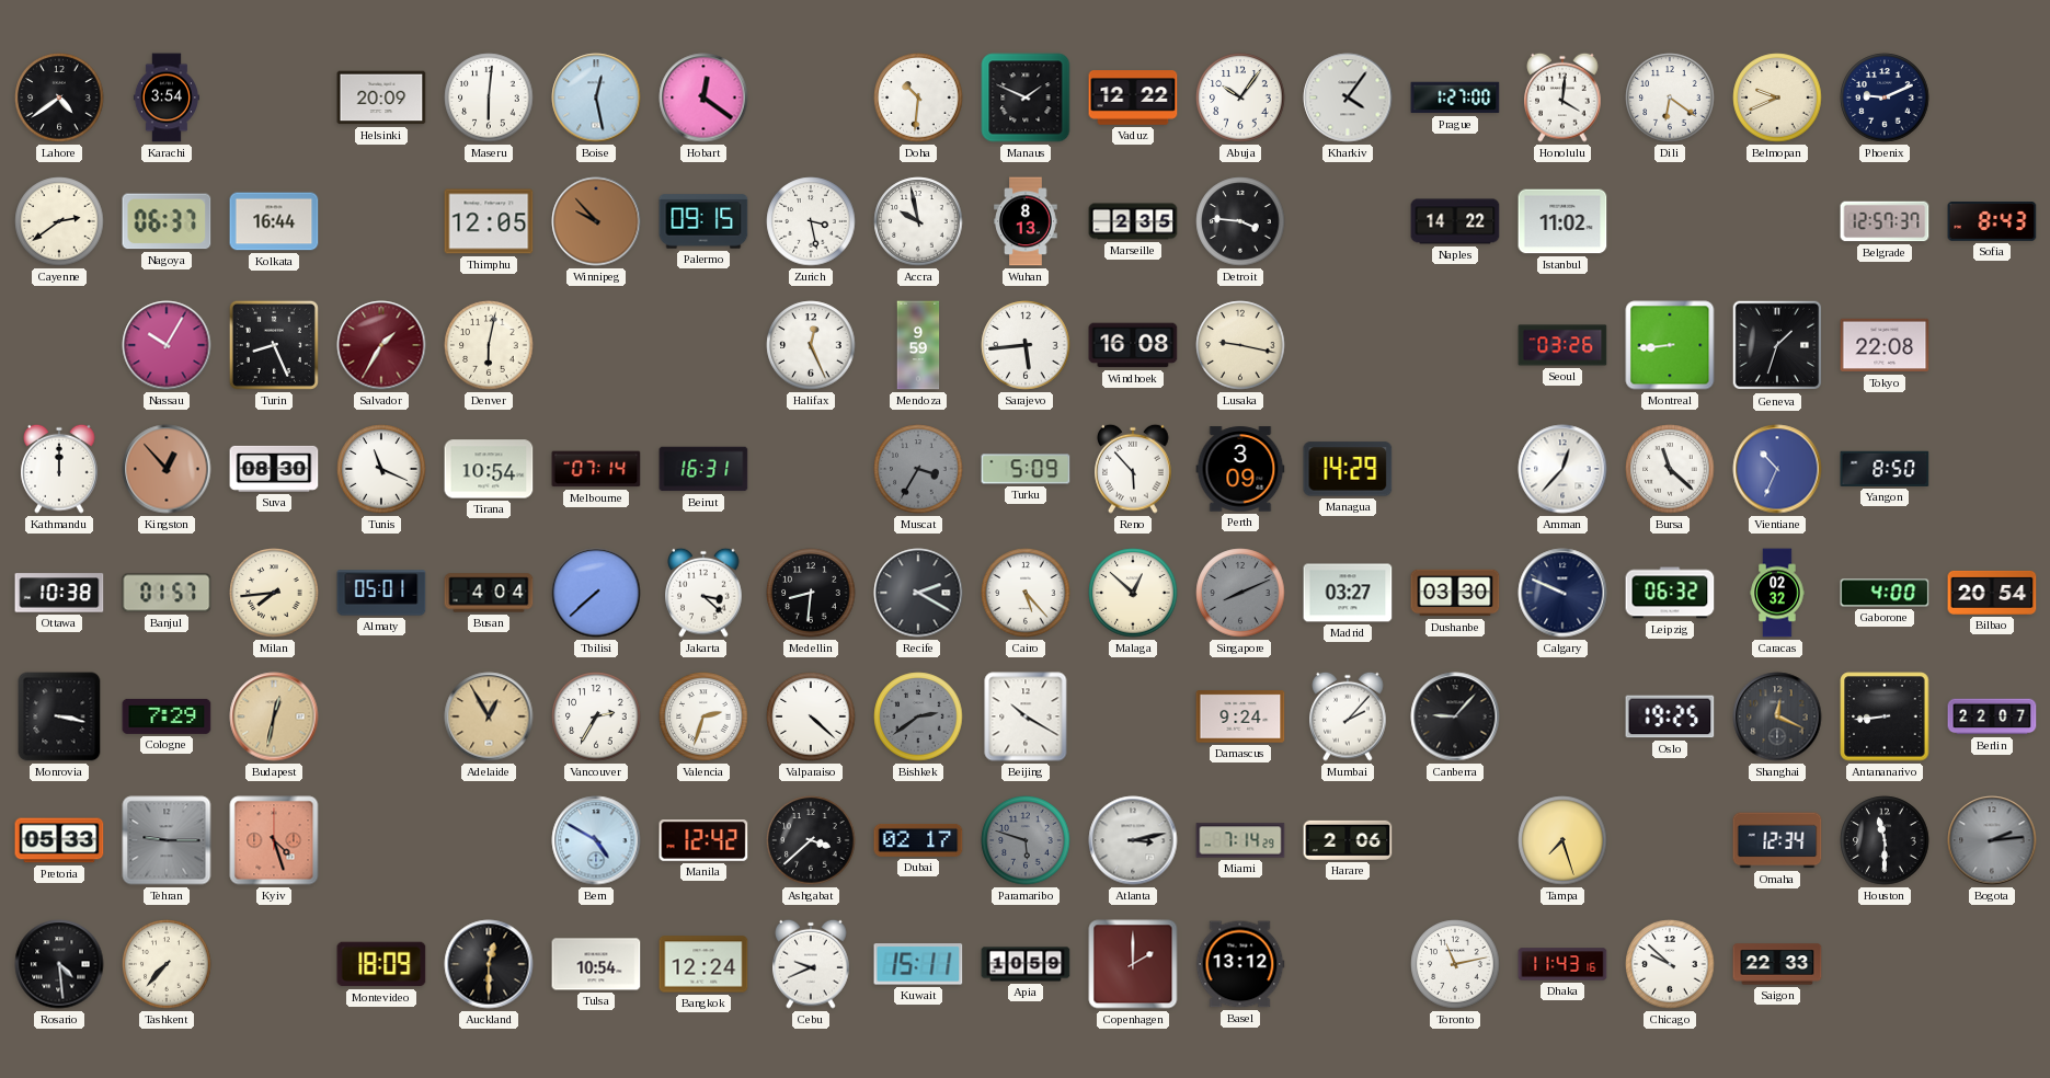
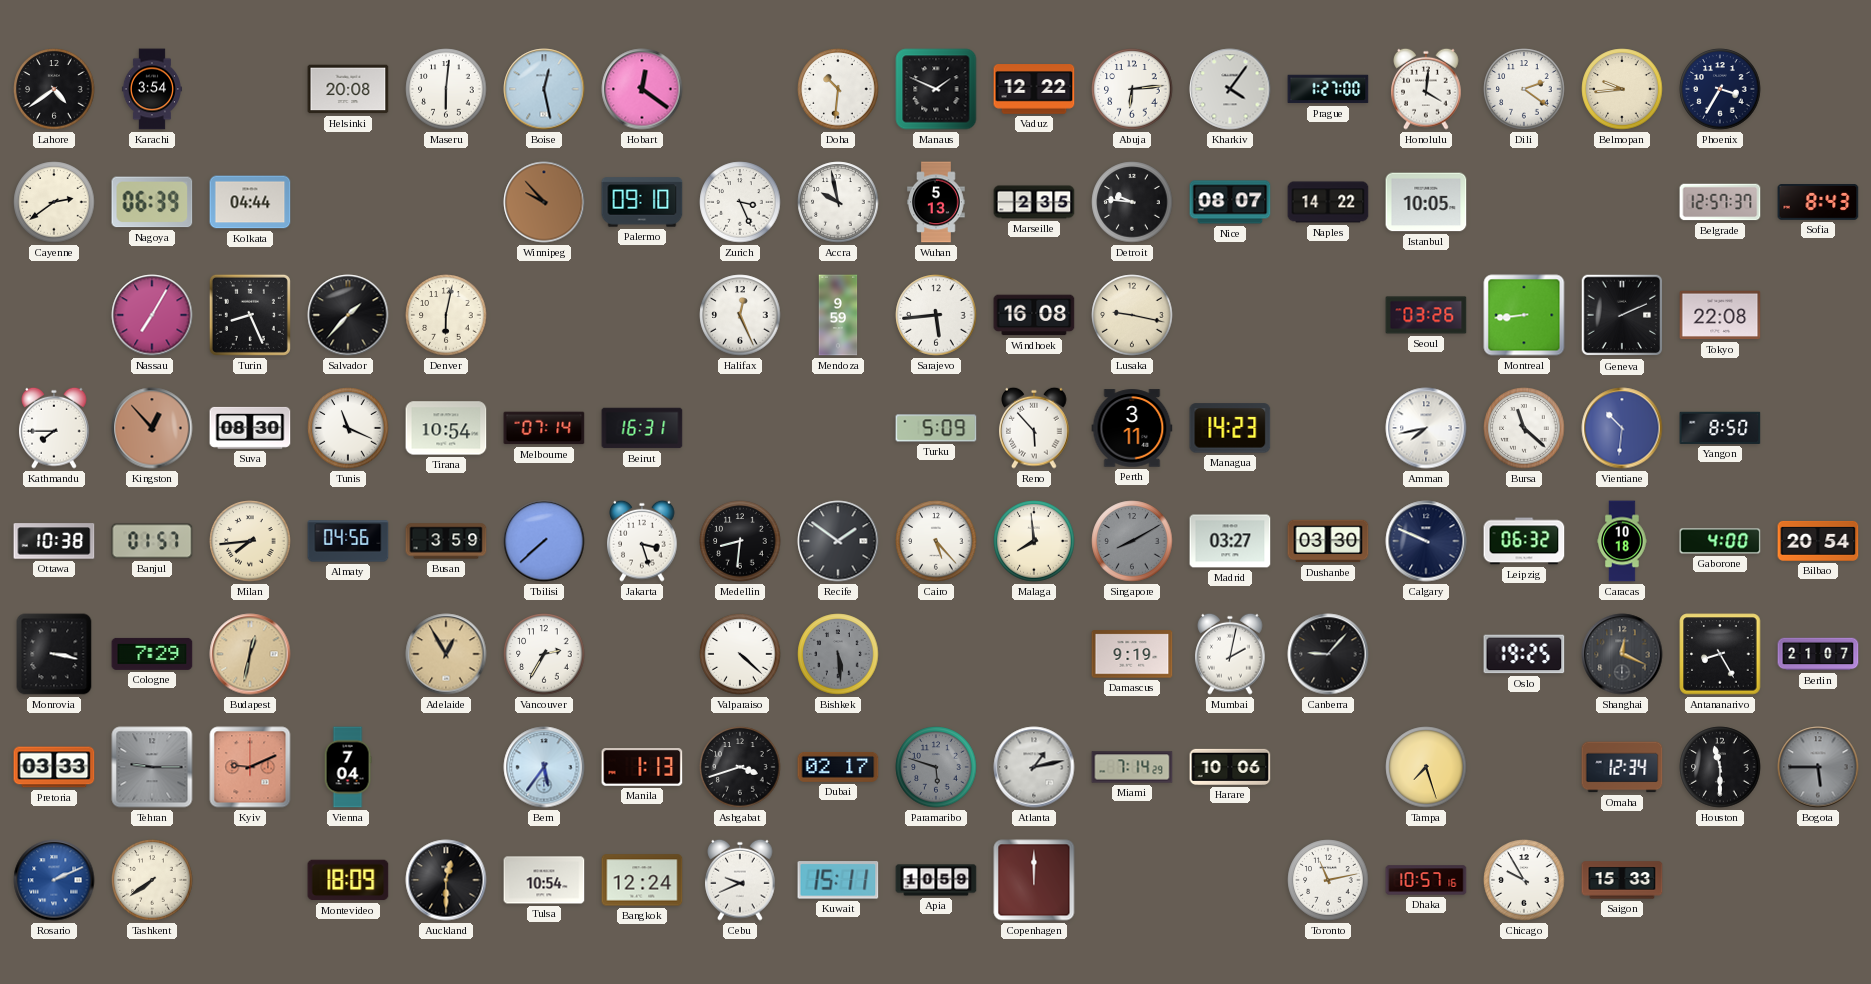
Helsinki: 20:09 -> 20:08 (348, 89)
Abuja: 10:06 -> 6:14 (1132, 89)
Dili: 6:21 -> 2:21 (1524, 89)
Belmopan: 9:41 -> 9:44 (1622, 89)
Phoenix: 9:11 -> 3:35 (1720, 89)
Nagoya: 06:37 -> 06:39 (152, 202)
Kolkata: 16:44 -> 04:44 (250, 202)
Thimphu: 12:05 -> none (489, 221)
Palermo: 09:15 -> 09:10 (642, 202)
Zurich: 3:28 -> 3:26 (740, 202)
Wuhan: 8:13 -> 5:13 (936, 202)
Detroit: 3:46 -> 9:46 (1132, 202)
Nice: none -> 08:07 (1230, 202)
Istanbul: 11:02 -> 10:05 (1426, 202)
Nassau: 10:05 -> 7:05 (152, 315)
Salvador: 1:35 -> 1:37 (348, 315)
Salvador dial: burgundy -> black (348, 315)
Geneva: 1:33 -> 2:11 (1622, 315)
Kathmandu: 12:00 -> 7:45 (54, 428)
Muscat: 3:35 -> none (918, 469)
Perth: 3:09 -> 3:11 (1132, 428)
Managua: 14:29 -> 14:23 (1230, 428)
Amman: 12:37 -> 7:43 (1426, 428)
Vientiane: 10:34 -> 10:31 (1622, 428)
Almaty: 05:01 -> 04:56 (348, 541)
Busan: 4:04 -> 3:59 (446, 541)
Jakarta: 3:22 -> 3:27 (642, 541)
Recife: 2:20 -> 1:51 (838, 541)
Malaga: 12:52 -> 7:59 (1034, 541)
Singapore: 8:11 -> 8:10 (1132, 541)
Caracas: 02:32 -> 10:18 (1622, 541)
Valencia: 2:33 -> none (703, 716)
Bishkek: 2:39 -> 5:29 (838, 654)
Beijing: 10:20 -> none (1026, 716)
Damascus: 9:24 -> 9:19 (1132, 654)
Mumbai: 2:07 -> 2:02 (1230, 654)
Antananarivo: 8:44 -> 8:25 (1720, 654)
Berlin: 22:07 -> 21:07 (1818, 654)
Pretoria: 05:33 -> 03:33 (54, 767)
Kyiv: 4:27 -> 9:11 (250, 767)
Vienna: none -> 7:04 (348, 767)
Bern: 4:50 -> 5:36 (544, 767)
Manila: 12:42 -> 1:13 (642, 768)
Ashgabat: 3:38 -> 3:42 (740, 767)
Atlanta: 3:13 -> 1:13 (1034, 767)
Harare: 2:06 -> 10:06 (1230, 767)
Bogota: 2:14 -> 5:45 (1818, 767)
Rosario: 4:29 -> 2:11 (54, 880)
Rosario dial: black -> blue (54, 880)
Tashkent: 7:37 -> 7:39 (152, 880)
Copenhagen: 2:00 -> 12:00 (1034, 880)
Basel: 13:12 -> none (1240, 964)
Dhaka: 11:43 -> 10:57 (1426, 880)
Chicago: 9:52 -> 9:55 (1524, 880)
Saigon: 22:33 -> 15:33 (1622, 880)
